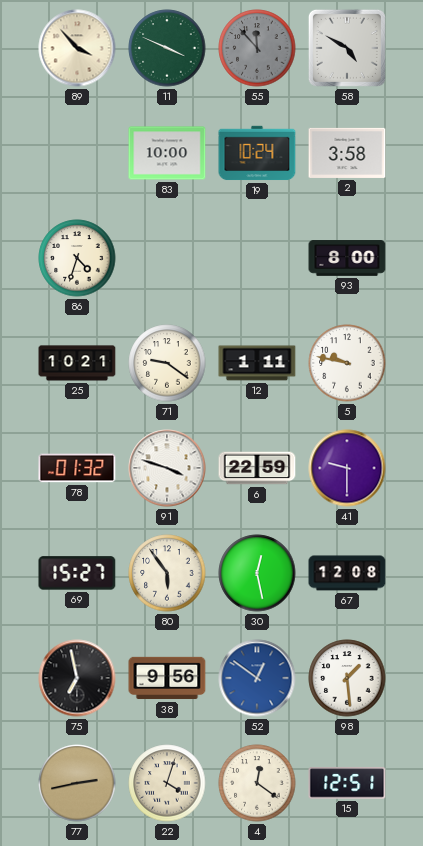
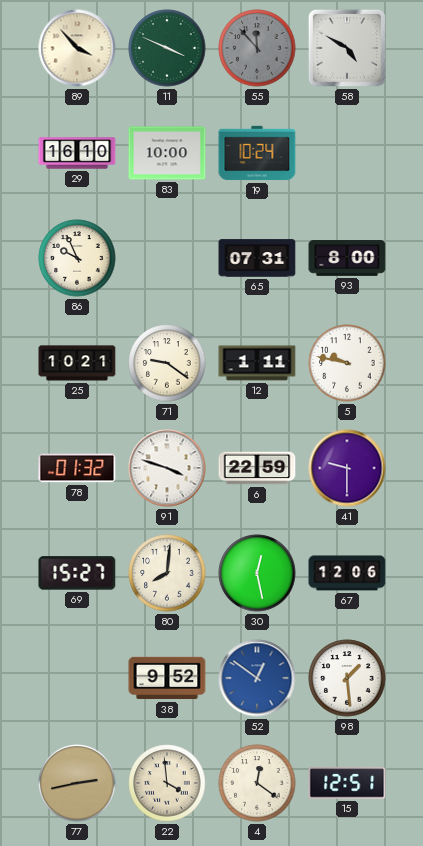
29: none -> 16:10 (77, 153)
2: 3:58 -> none (347, 153)
86: 4:33 -> 9:56 (77, 258)
65: none -> 07:31 (257, 258)
80: 5:54 -> 8:01 (167, 573)
67: 12:08 -> 12:06 (347, 573)
75: 6:58 -> none (77, 678)
38: 9:56 -> 9:52 (167, 678)
22: 4:03 -> 3:59 (167, 783)
